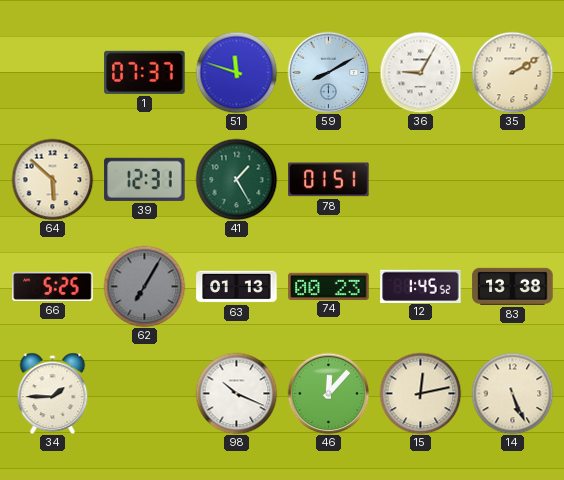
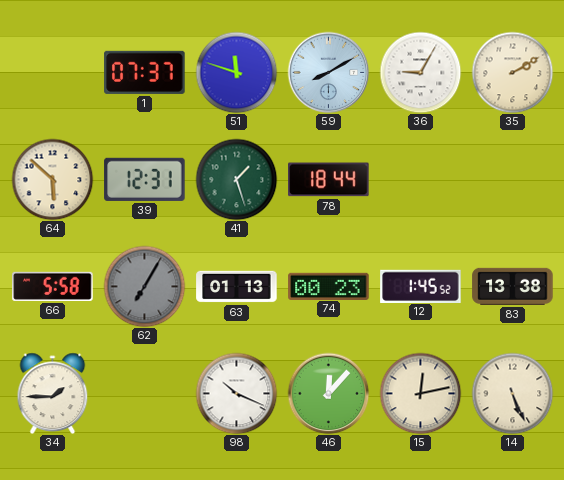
41: 1:25 -> 1:27 (236, 179)
78: 01:51 -> 18:44 (329, 180)
66: 5:25 -> 5:58 (53, 286)
